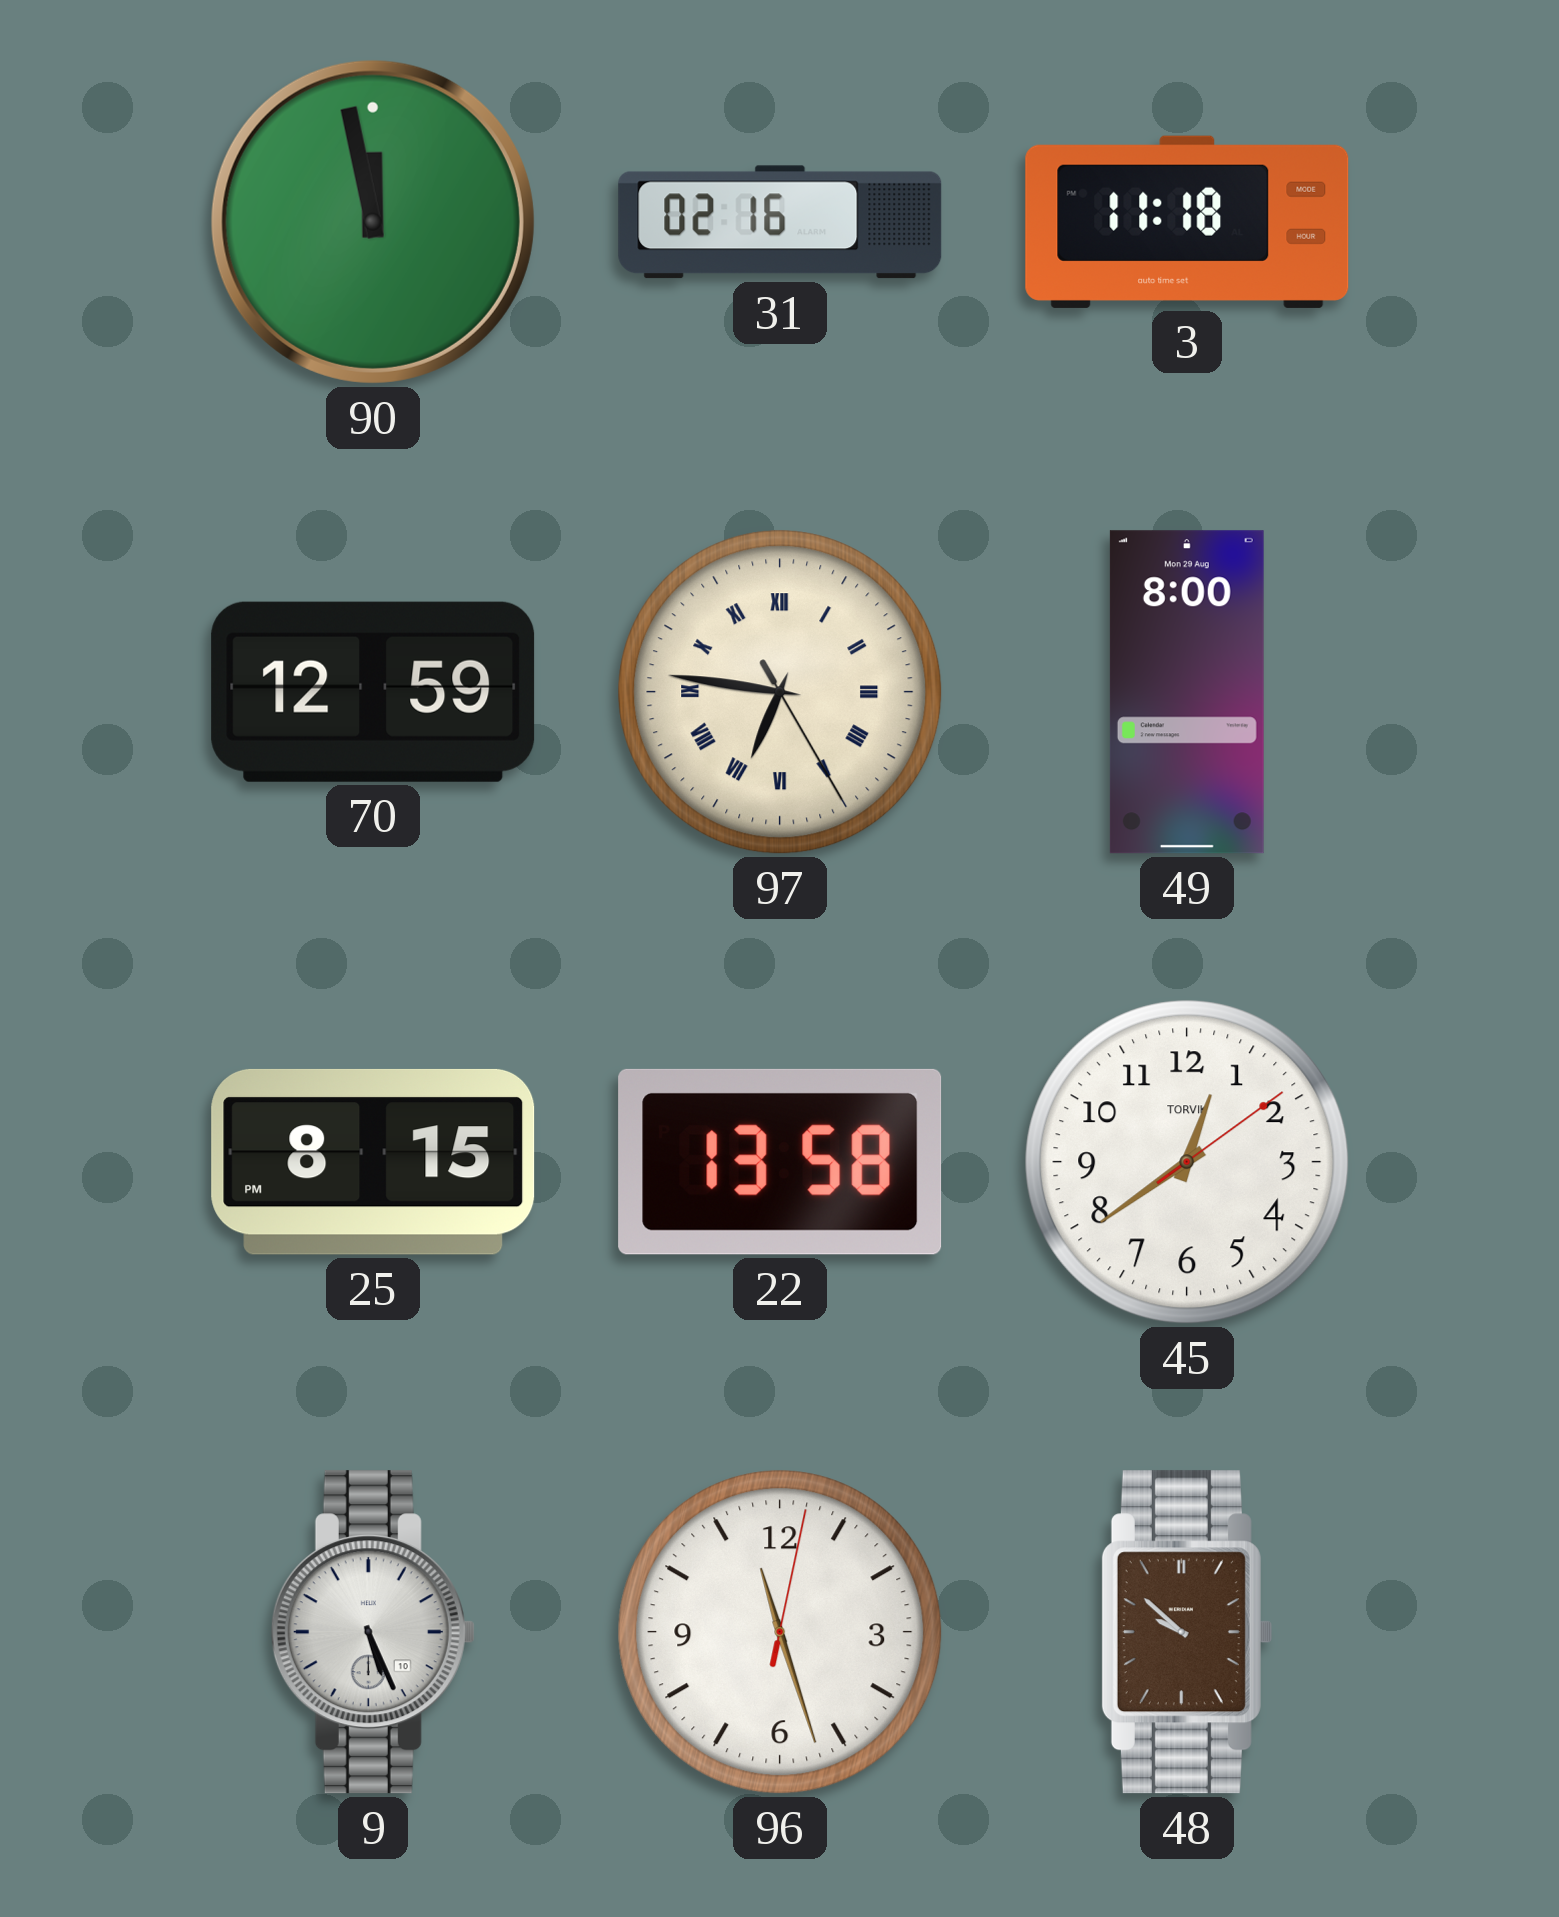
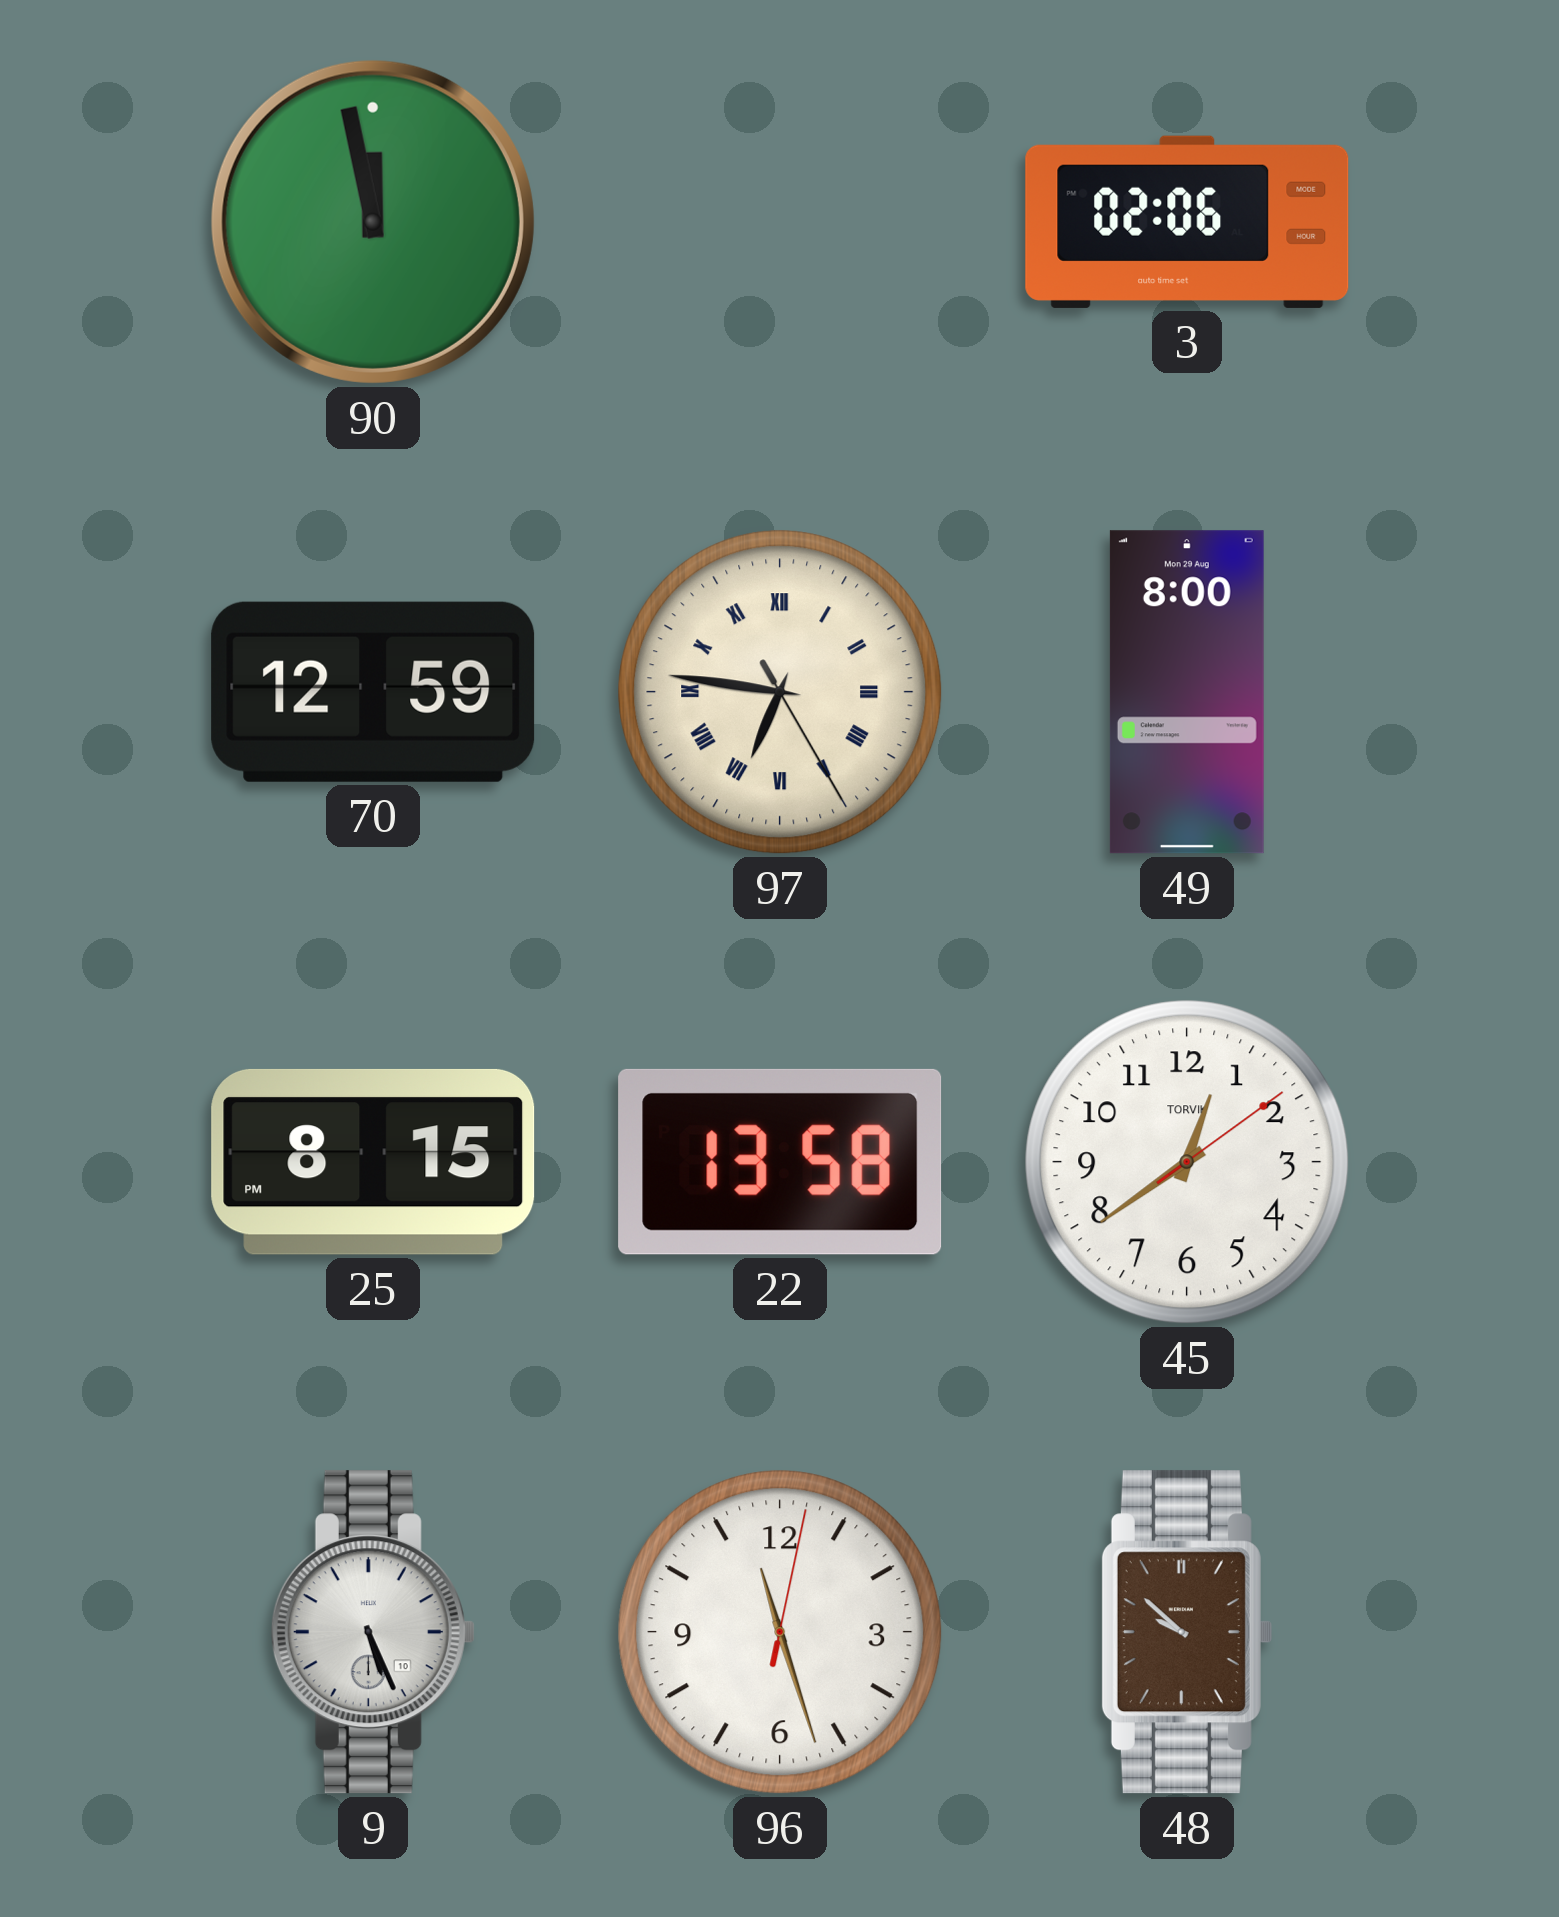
31: 02:16 -> none (780, 222)
3: 11:18 -> 02:06 (1187, 222)
